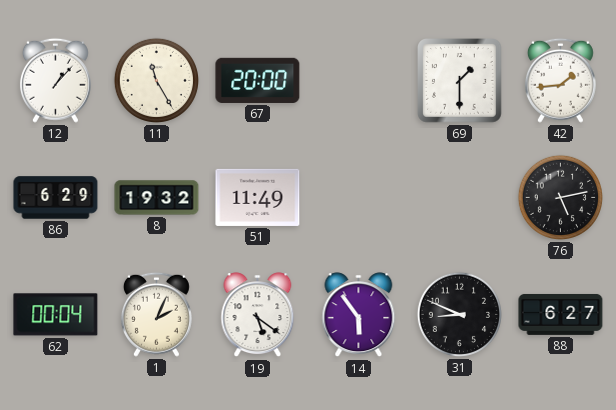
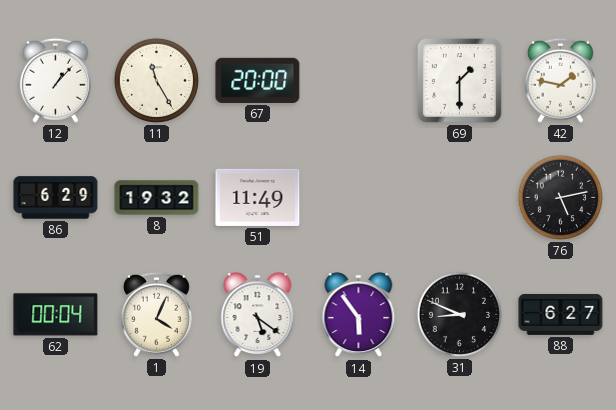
42: 1:44 -> 1:47 (560, 80)
1: 2:04 -> 4:04 (156, 314)
